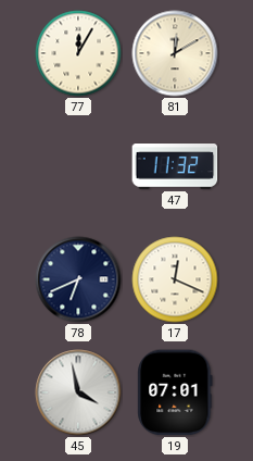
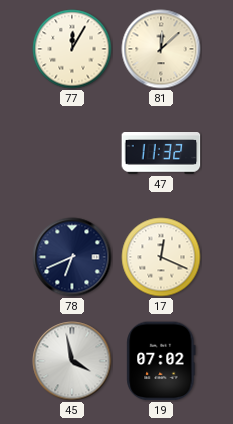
81: 12:10 -> 12:08 (161, 49)
19: 07:01 -> 07:02 (161, 361)
